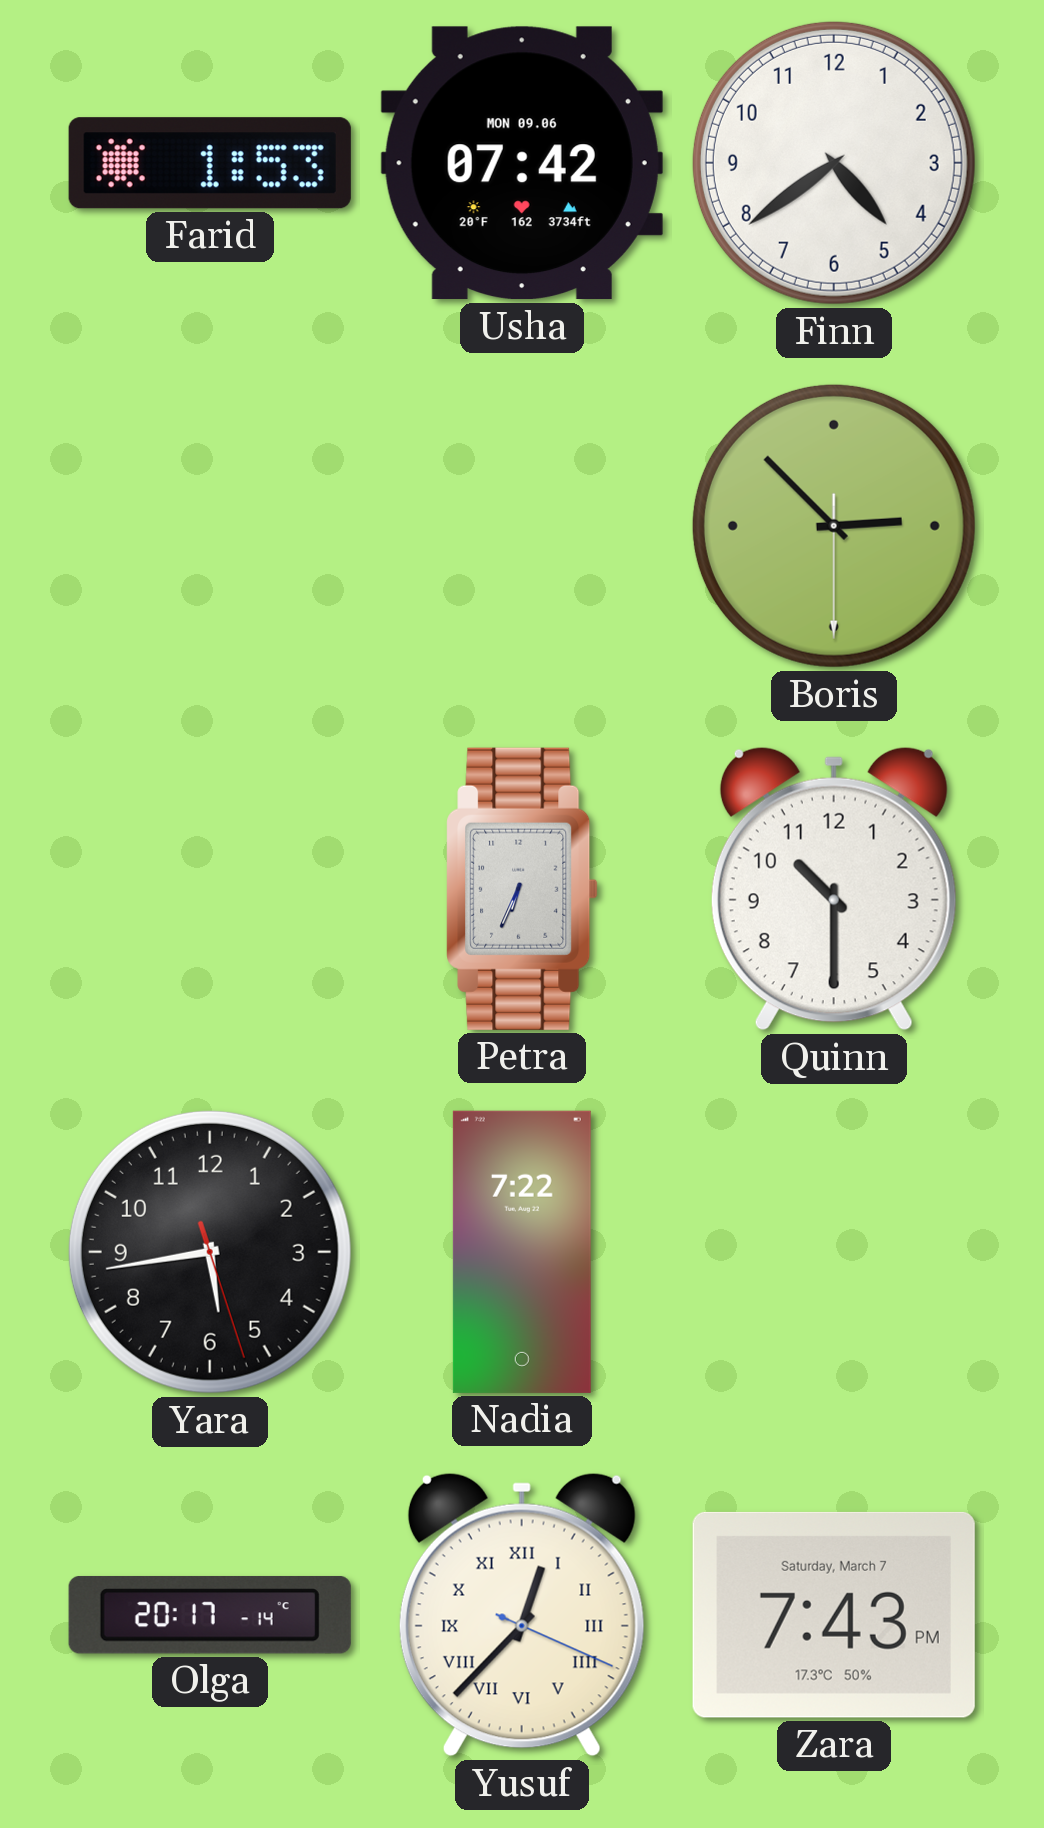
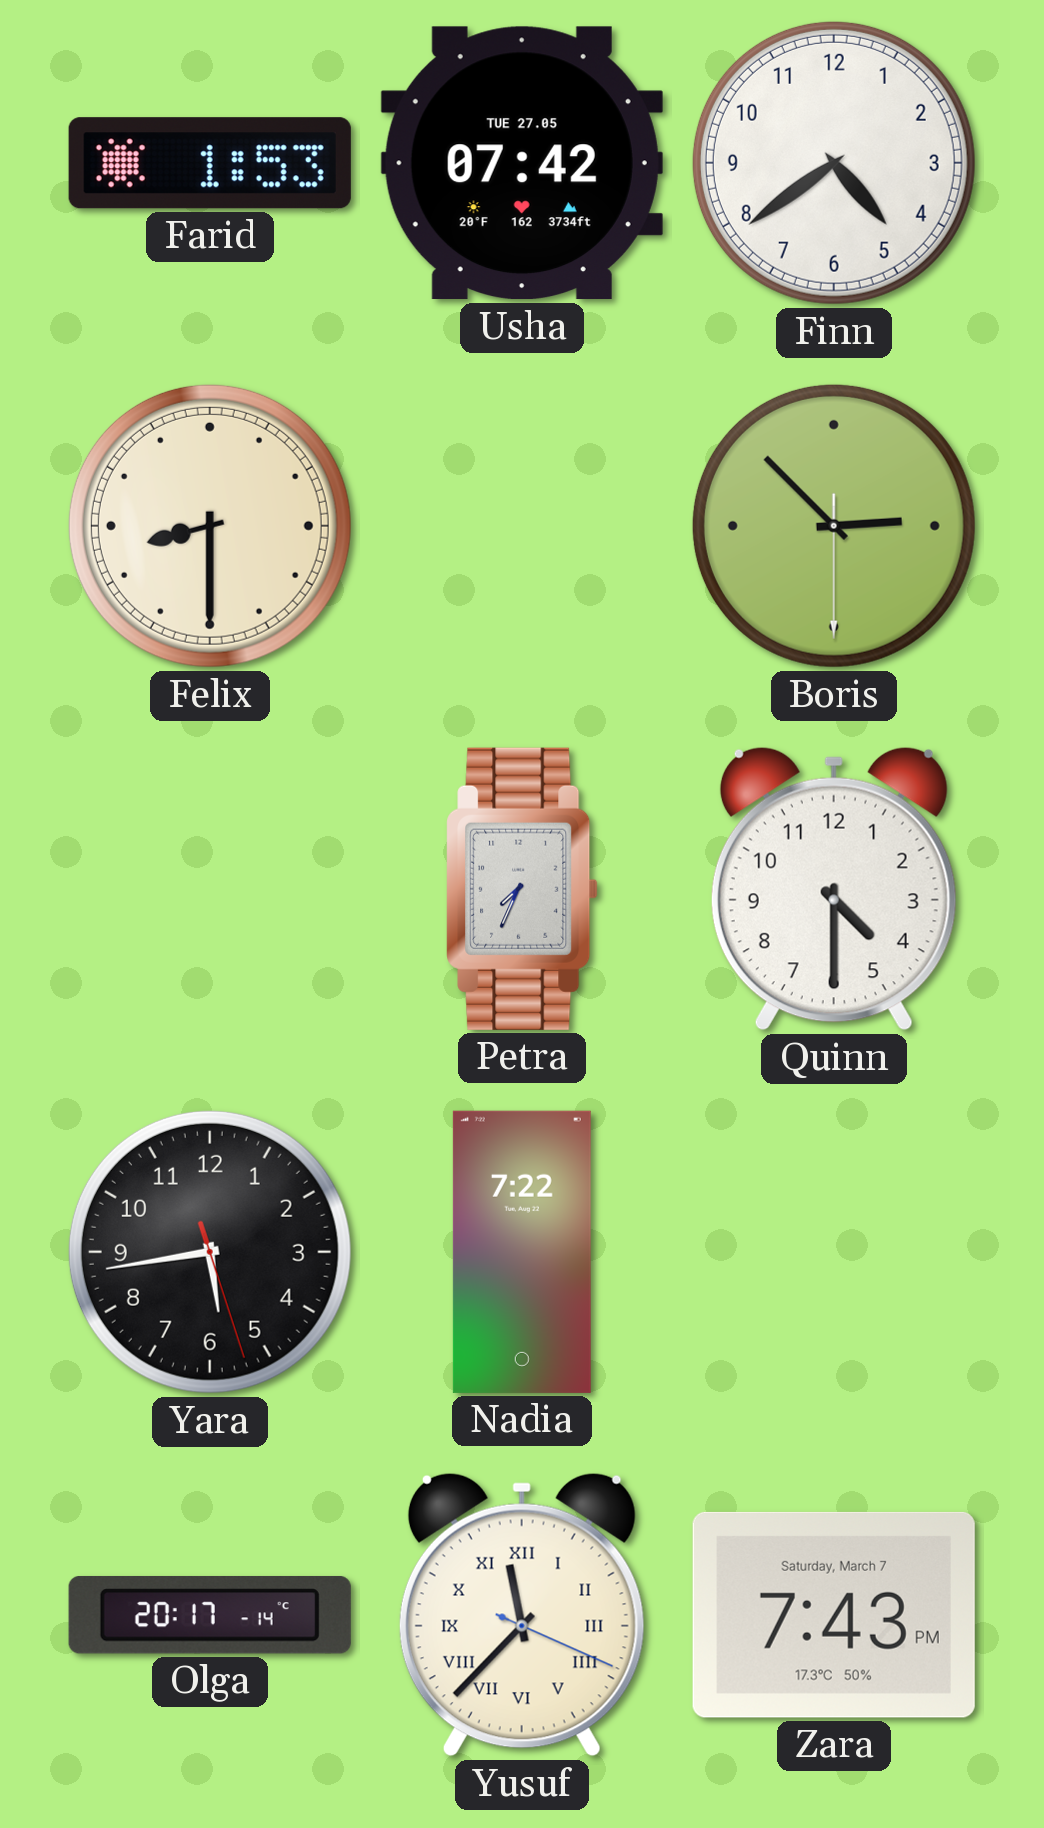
Usha date: MON 09.06 -> TUE 27.05 (522, 163)
Felix: none -> 8:30 (210, 526)
Petra: 6:34 -> 7:34 (522, 889)
Quinn: 10:30 -> 4:30 (834, 889)
Yusuf: 12:37 -> 11:37 (522, 1615)
